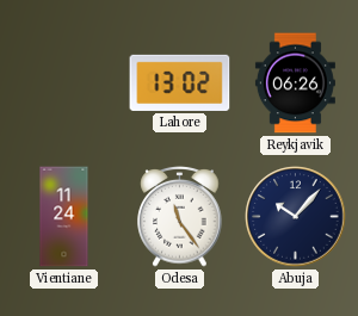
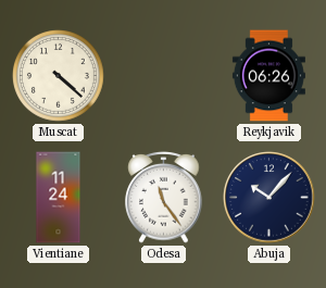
Muscat: none -> 4:22 (59, 76)
Lahore: 13:02 -> none (180, 82)
